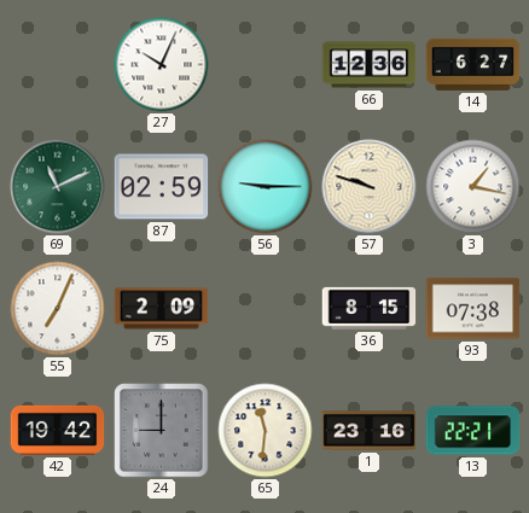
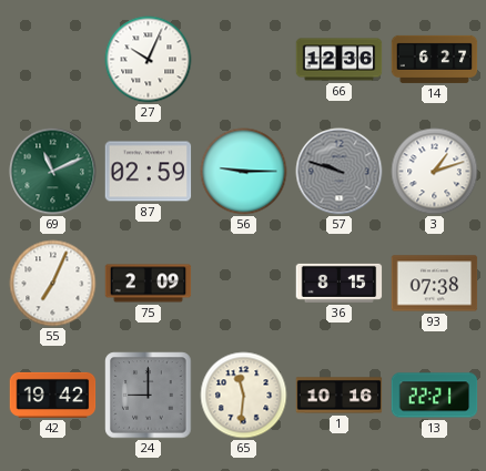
57 dial: cream -> grey (340, 172)
3: 1:17 -> 1:12 (435, 172)
1: 23:16 -> 10:16 (340, 396)
